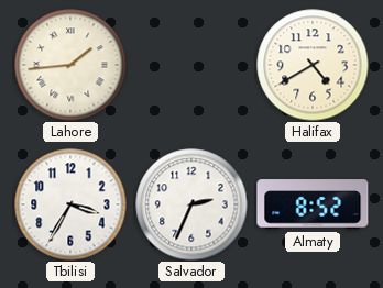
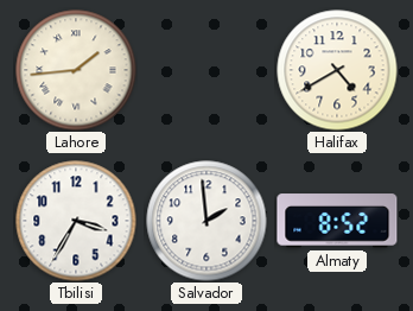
Salvador: 2:34 -> 1:59 (206, 221)
